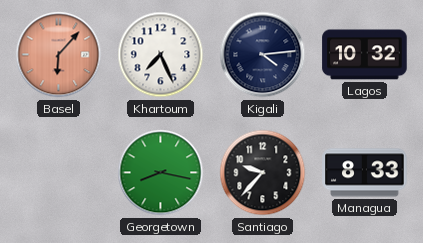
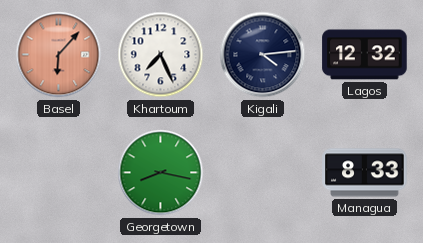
Lagos: 10:32 -> 12:32 (365, 55)
Santiago: 9:37 -> none (263, 173)
